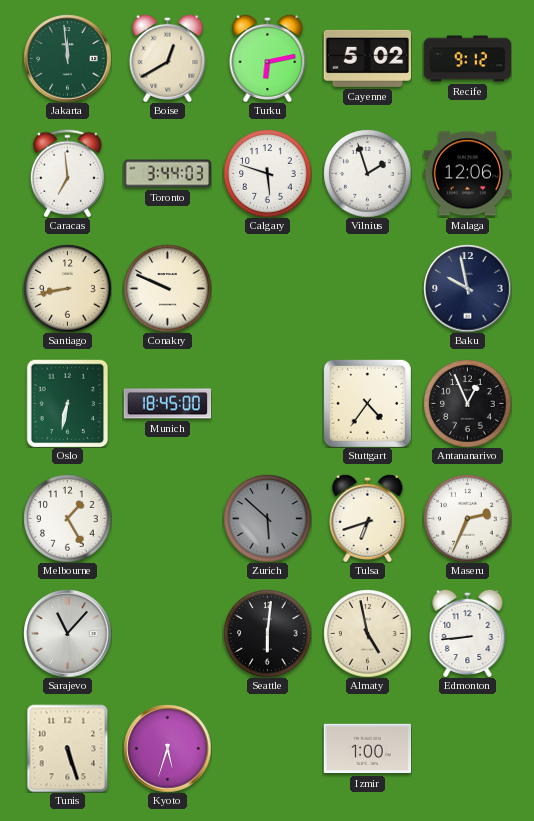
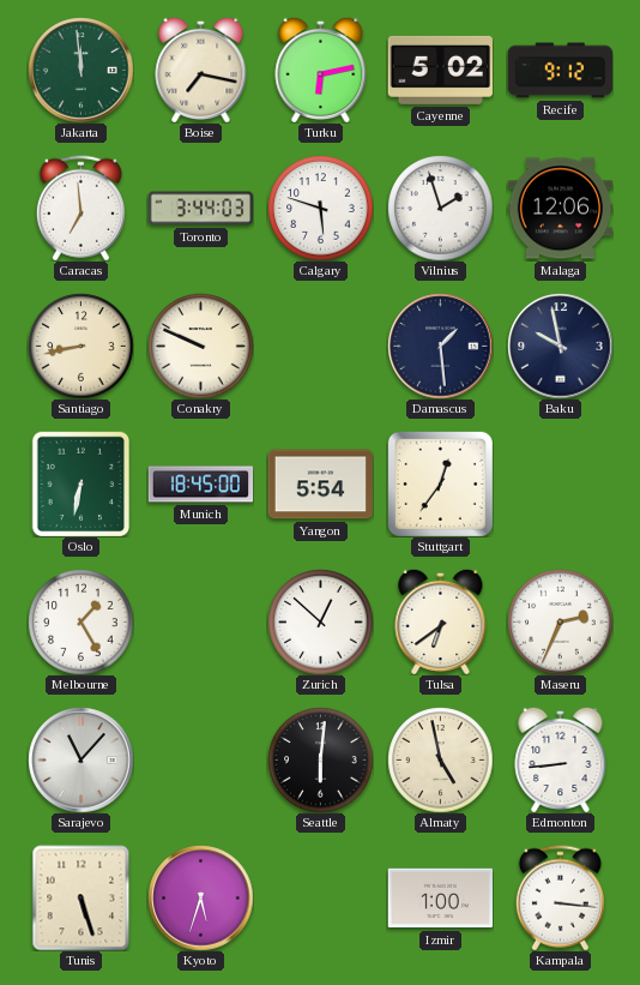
Boise: 12:40 -> 7:17 (201, 70)
Damascus: none -> 1:29 (440, 346)
Yangon: none -> 5:54 (320, 485)
Stuttgart: 4:36 -> 12:36 (440, 484)
Antananarivo: 12:56 -> none (467, 403)
Zurich: 5:52 -> 12:52 (320, 621)
Zurich dial: grey -> white (320, 621)
Tulsa: 6:42 -> 6:39 (441, 621)
Kampala: none -> 3:16 (560, 897)
